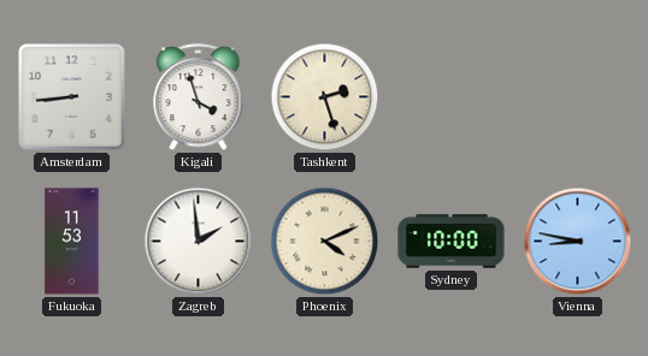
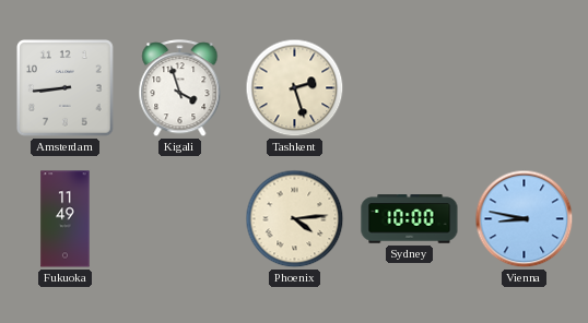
Fukuoka: 11:53 -> 11:49 (66, 219)
Zagreb: 1:59 -> none (199, 242)
Phoenix: 4:11 -> 4:14 (295, 219)
